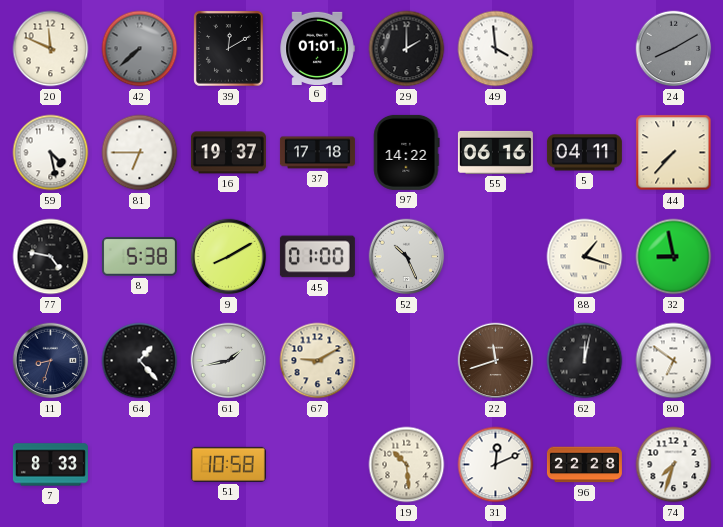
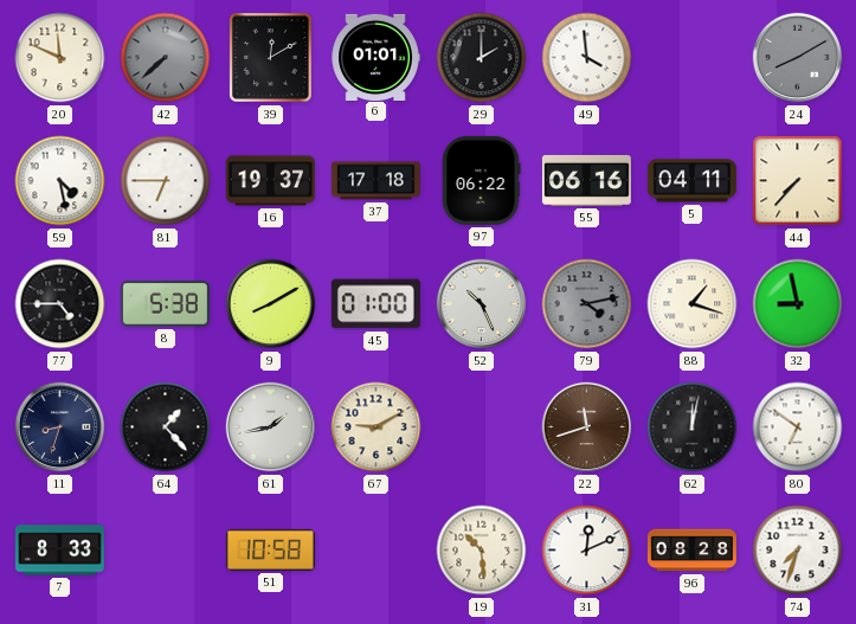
97: 14:22 -> 06:22 (482, 180)
77: 4:47 -> 4:45 (60, 304)
79: none -> 4:13 (587, 304)
96: 22:28 -> 08:28 (691, 551)
